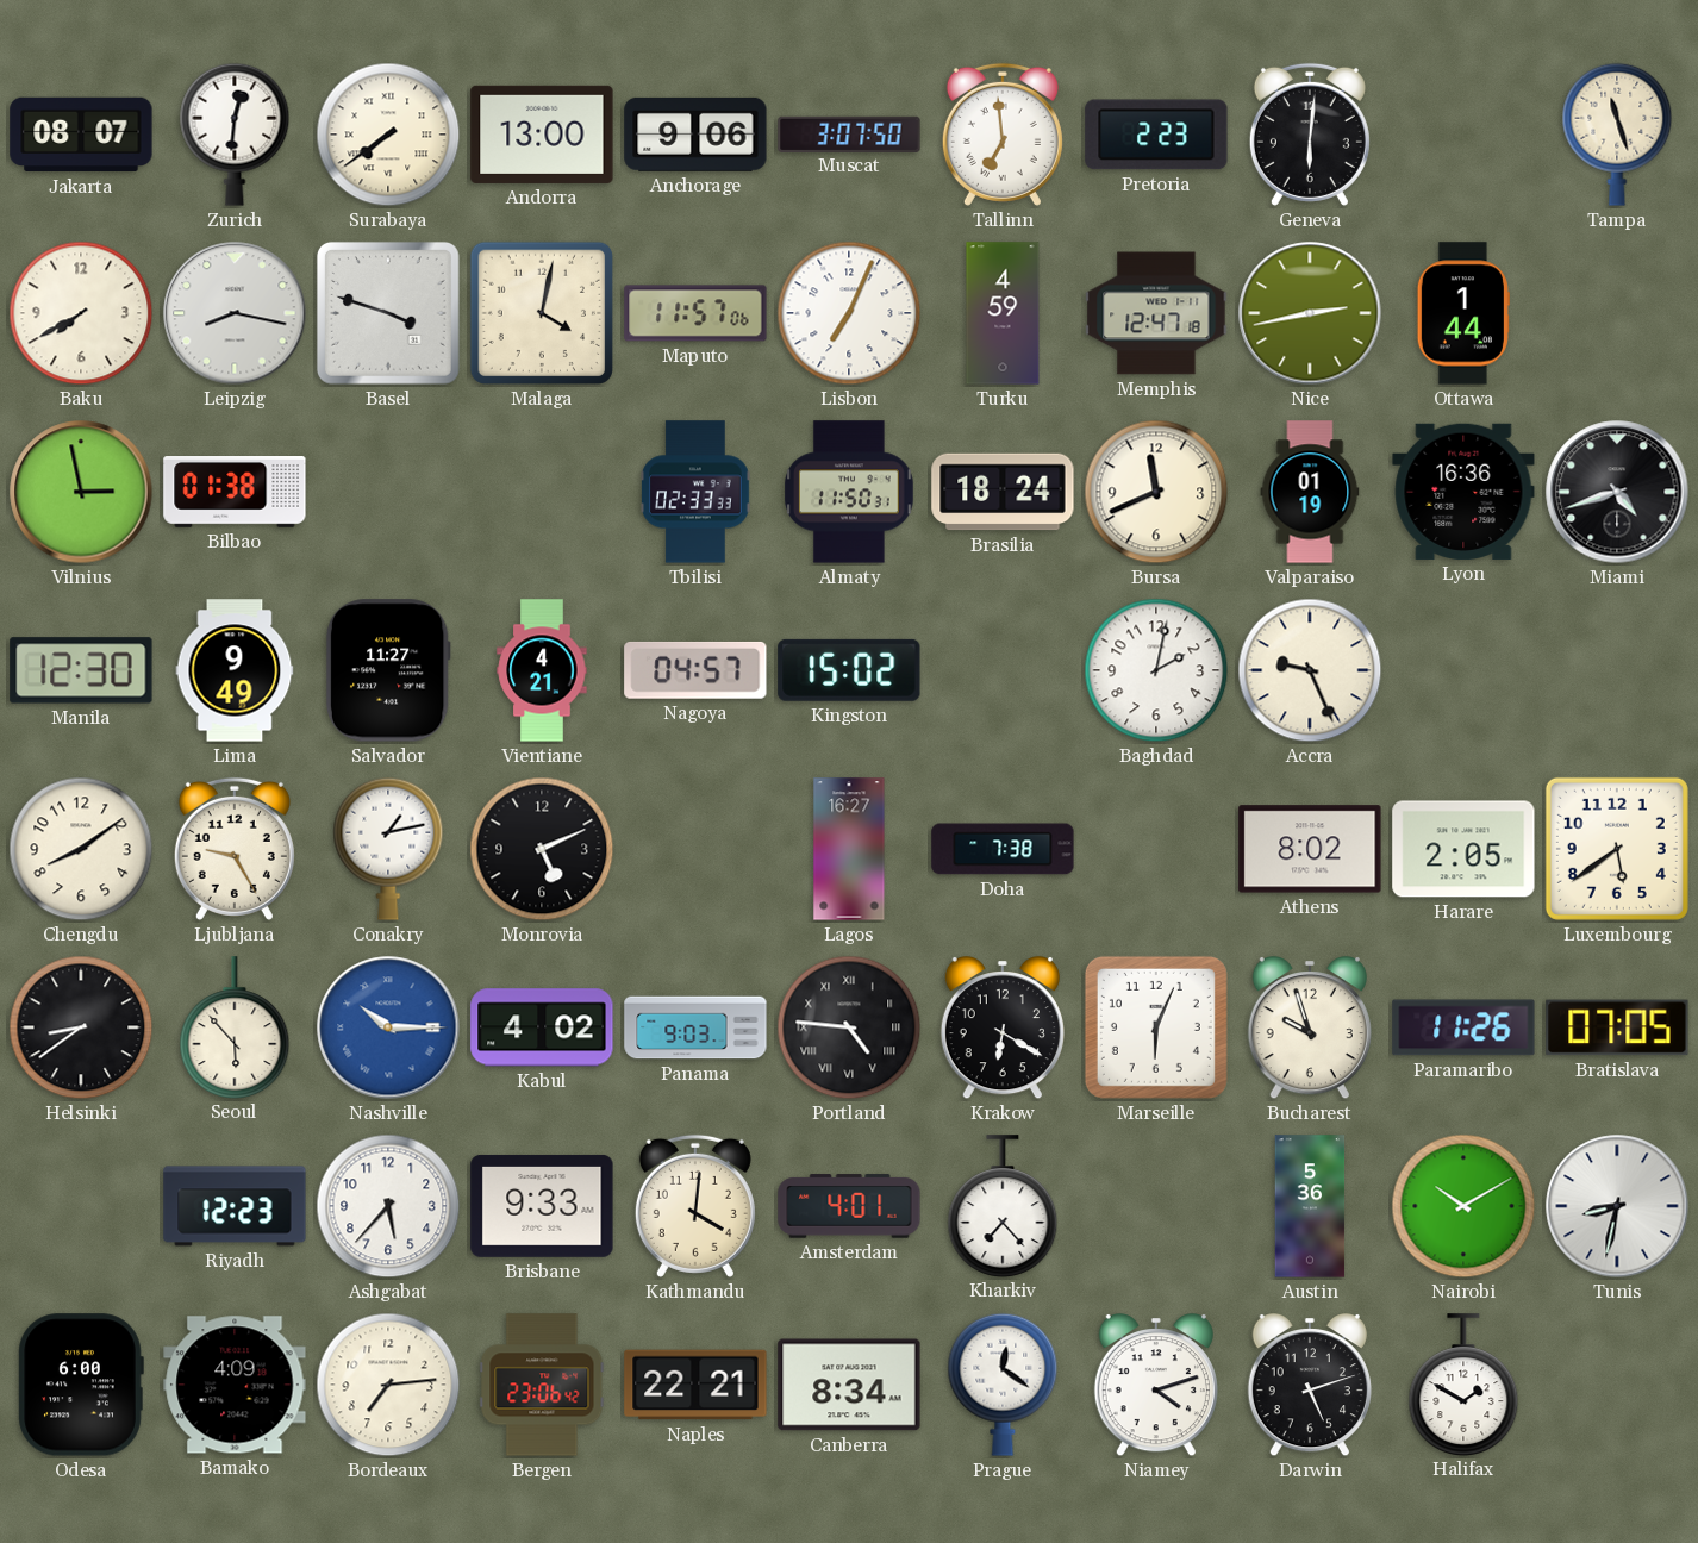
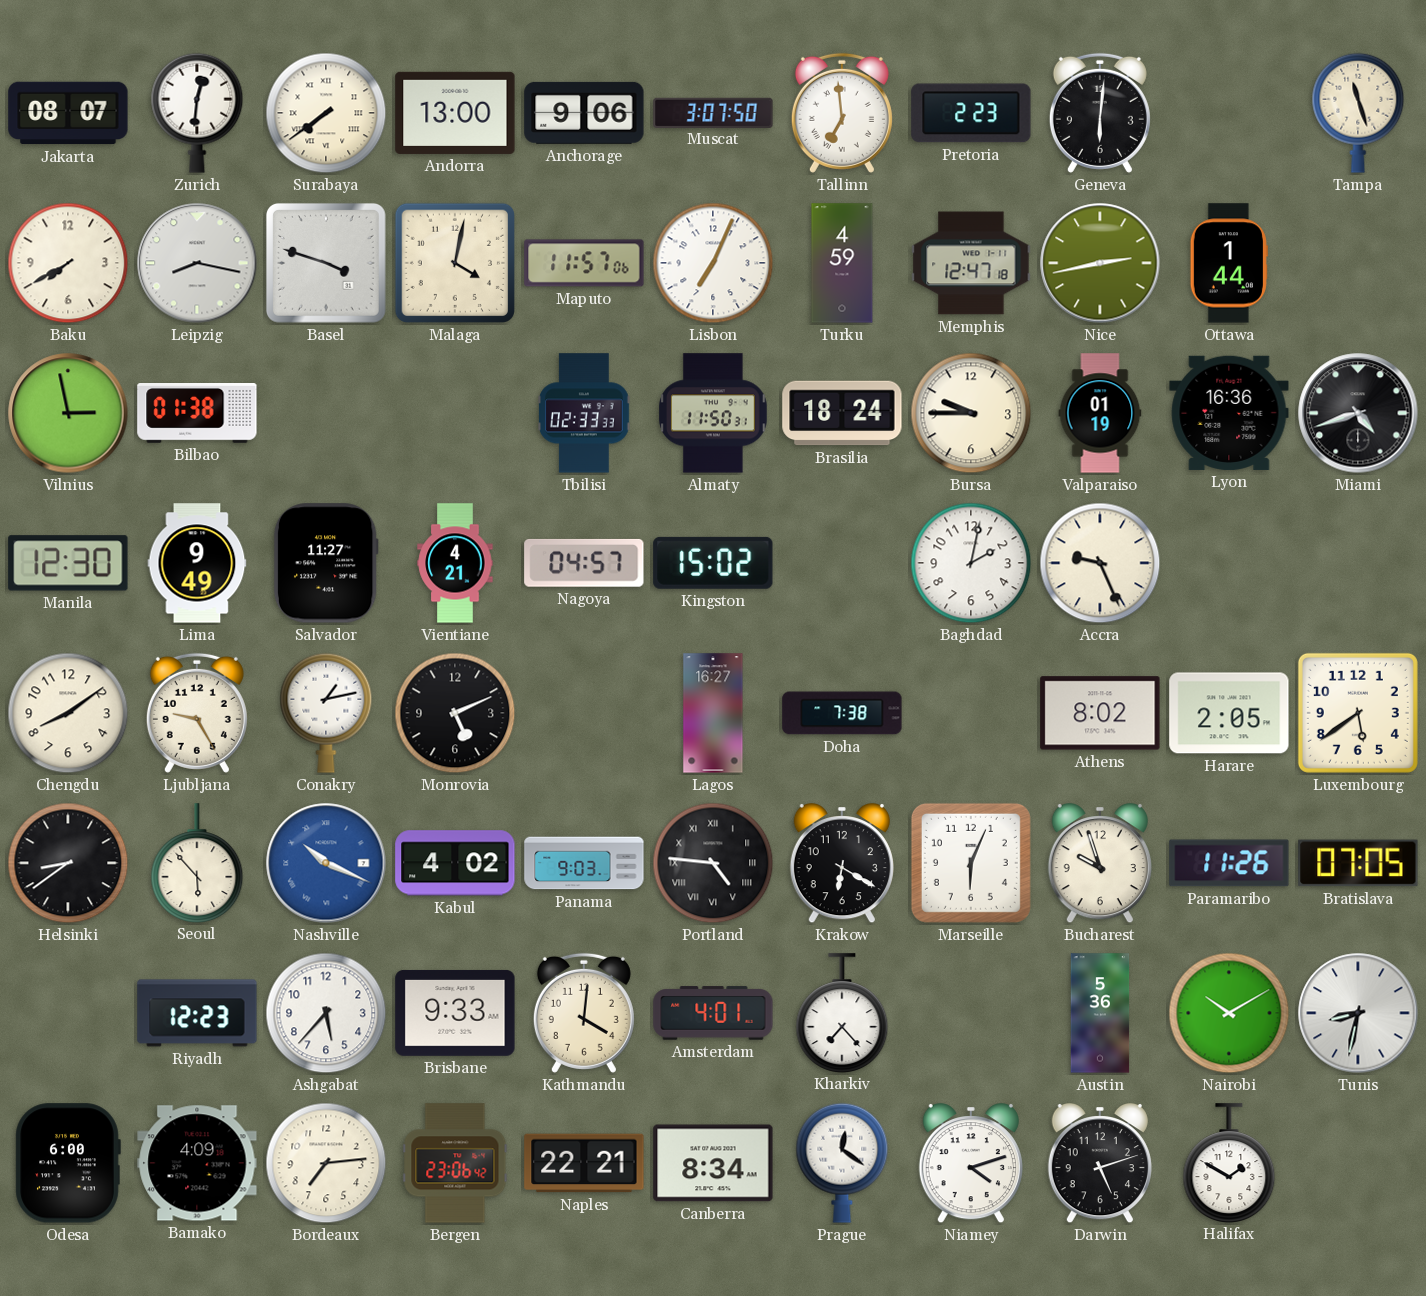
Bursa: 11:41 -> 9:45 (971, 413)
Nashville: 10:15 -> 10:19 (326, 863)
